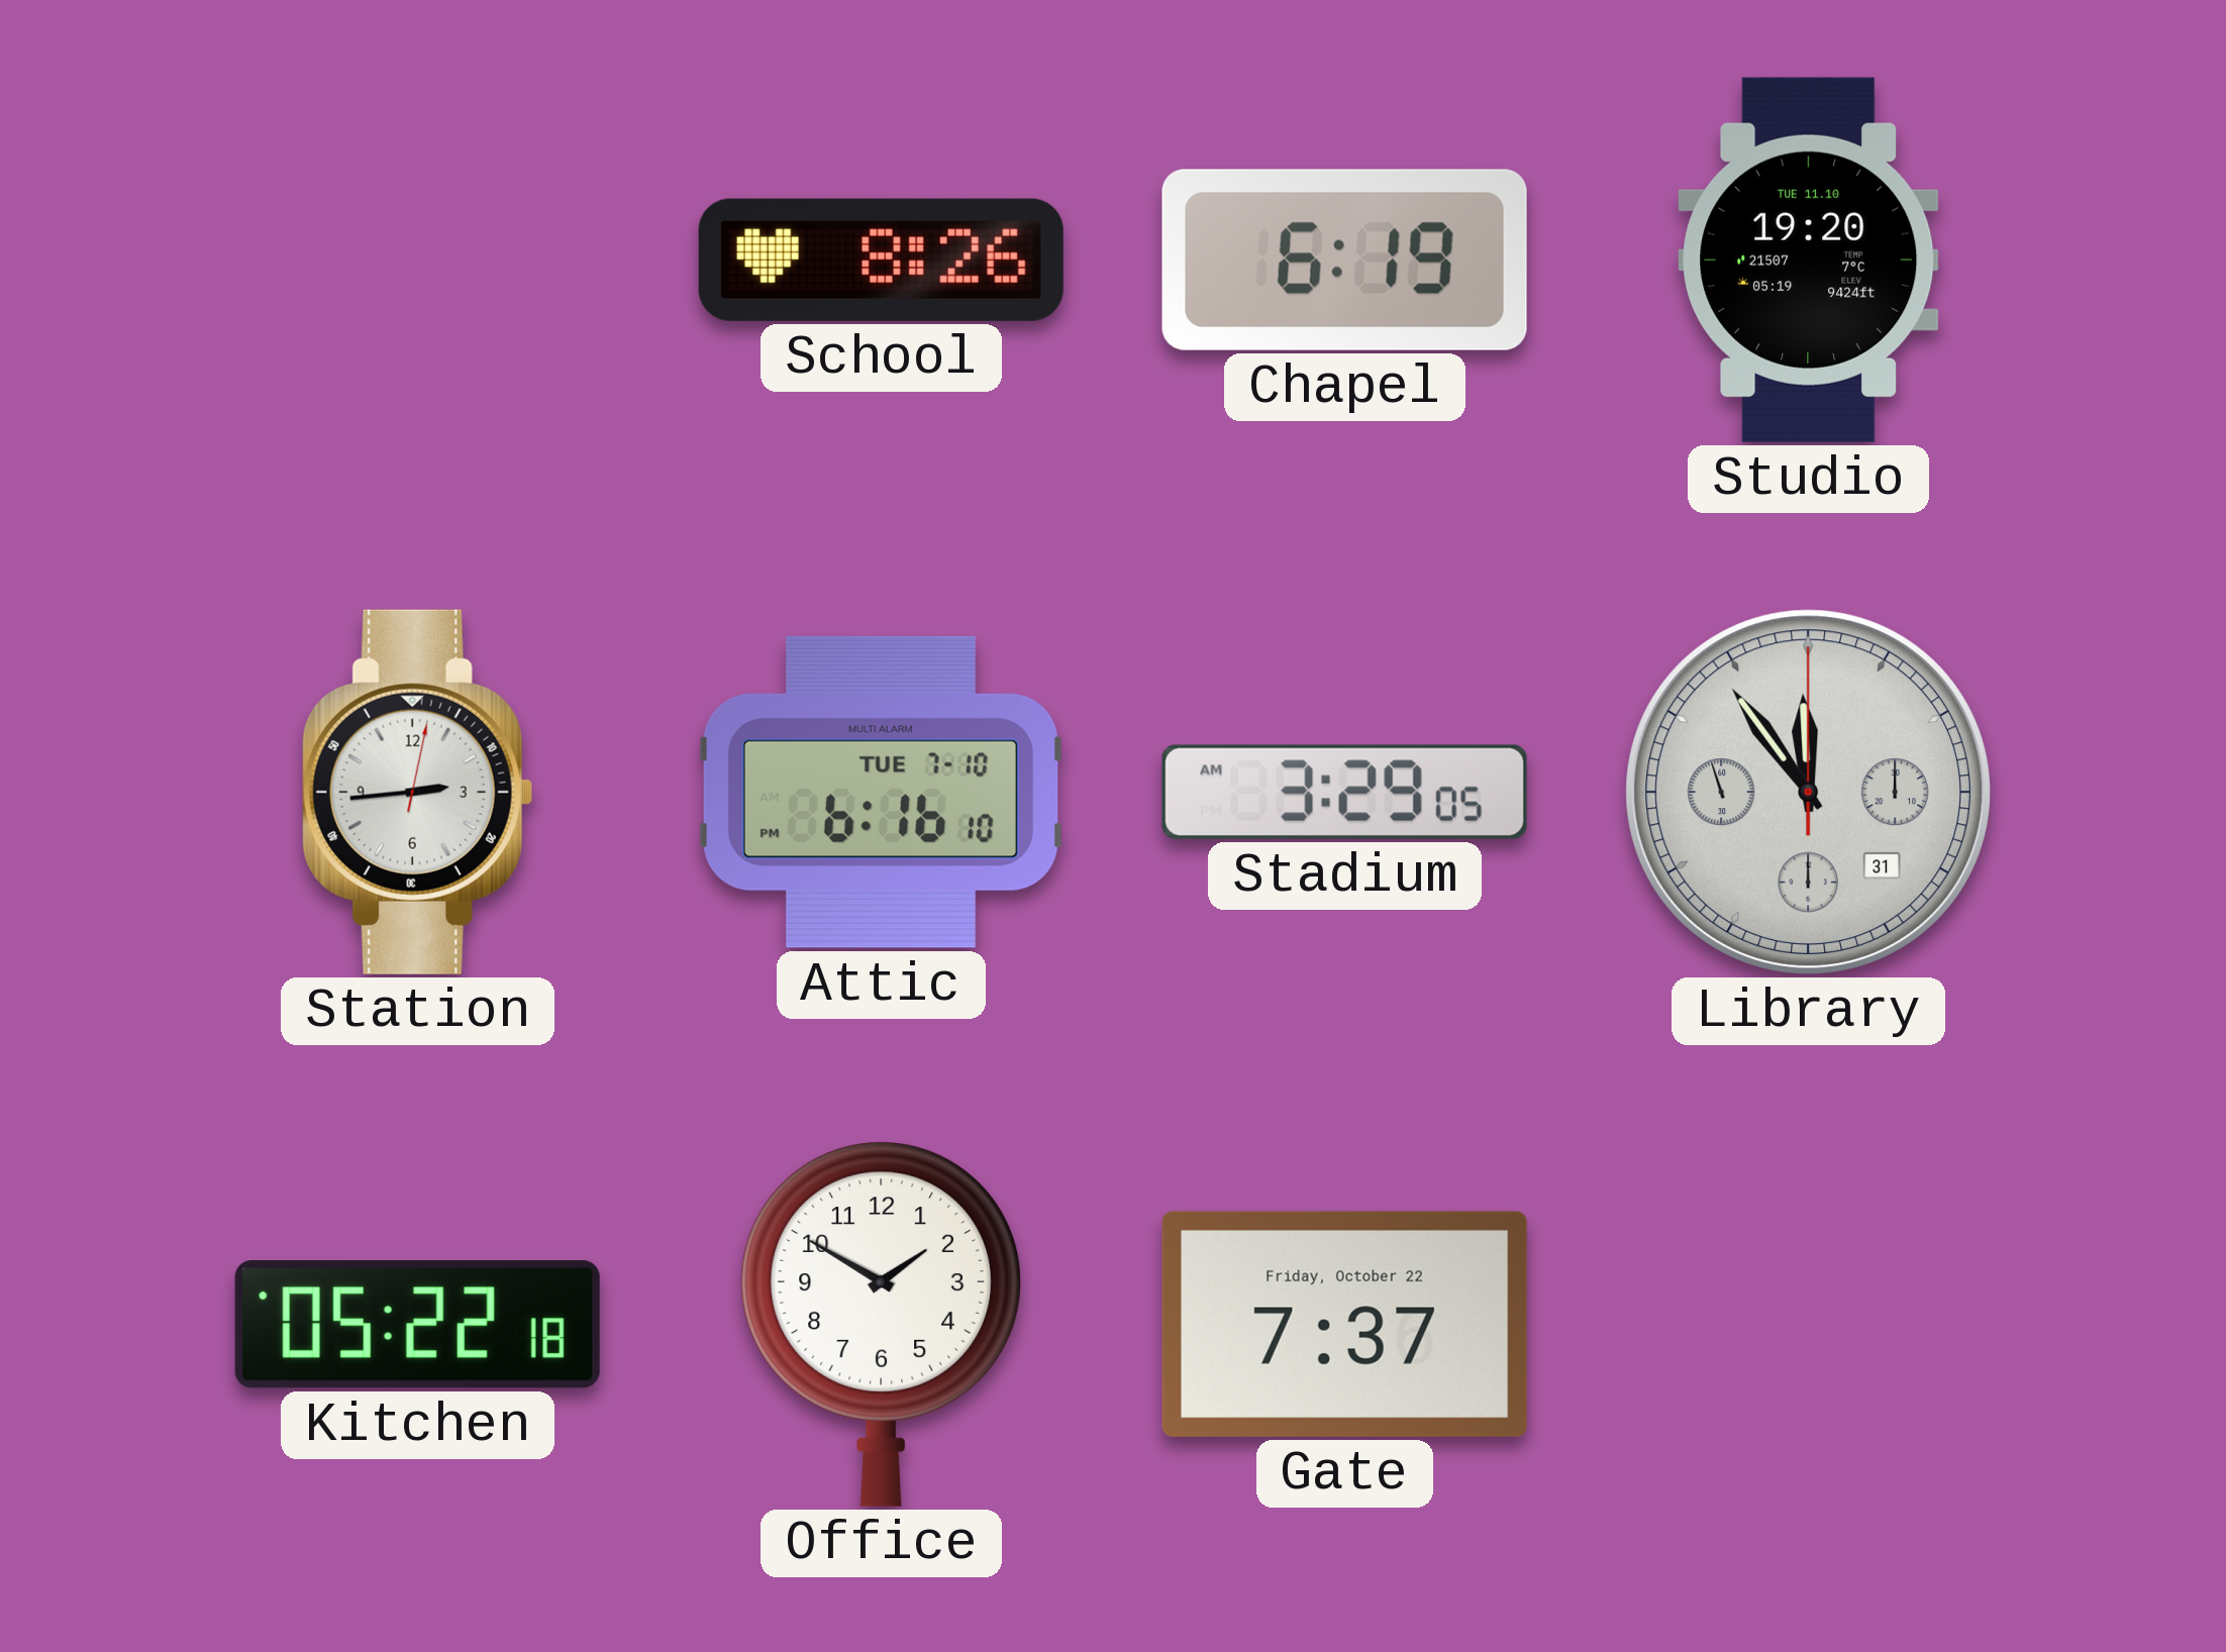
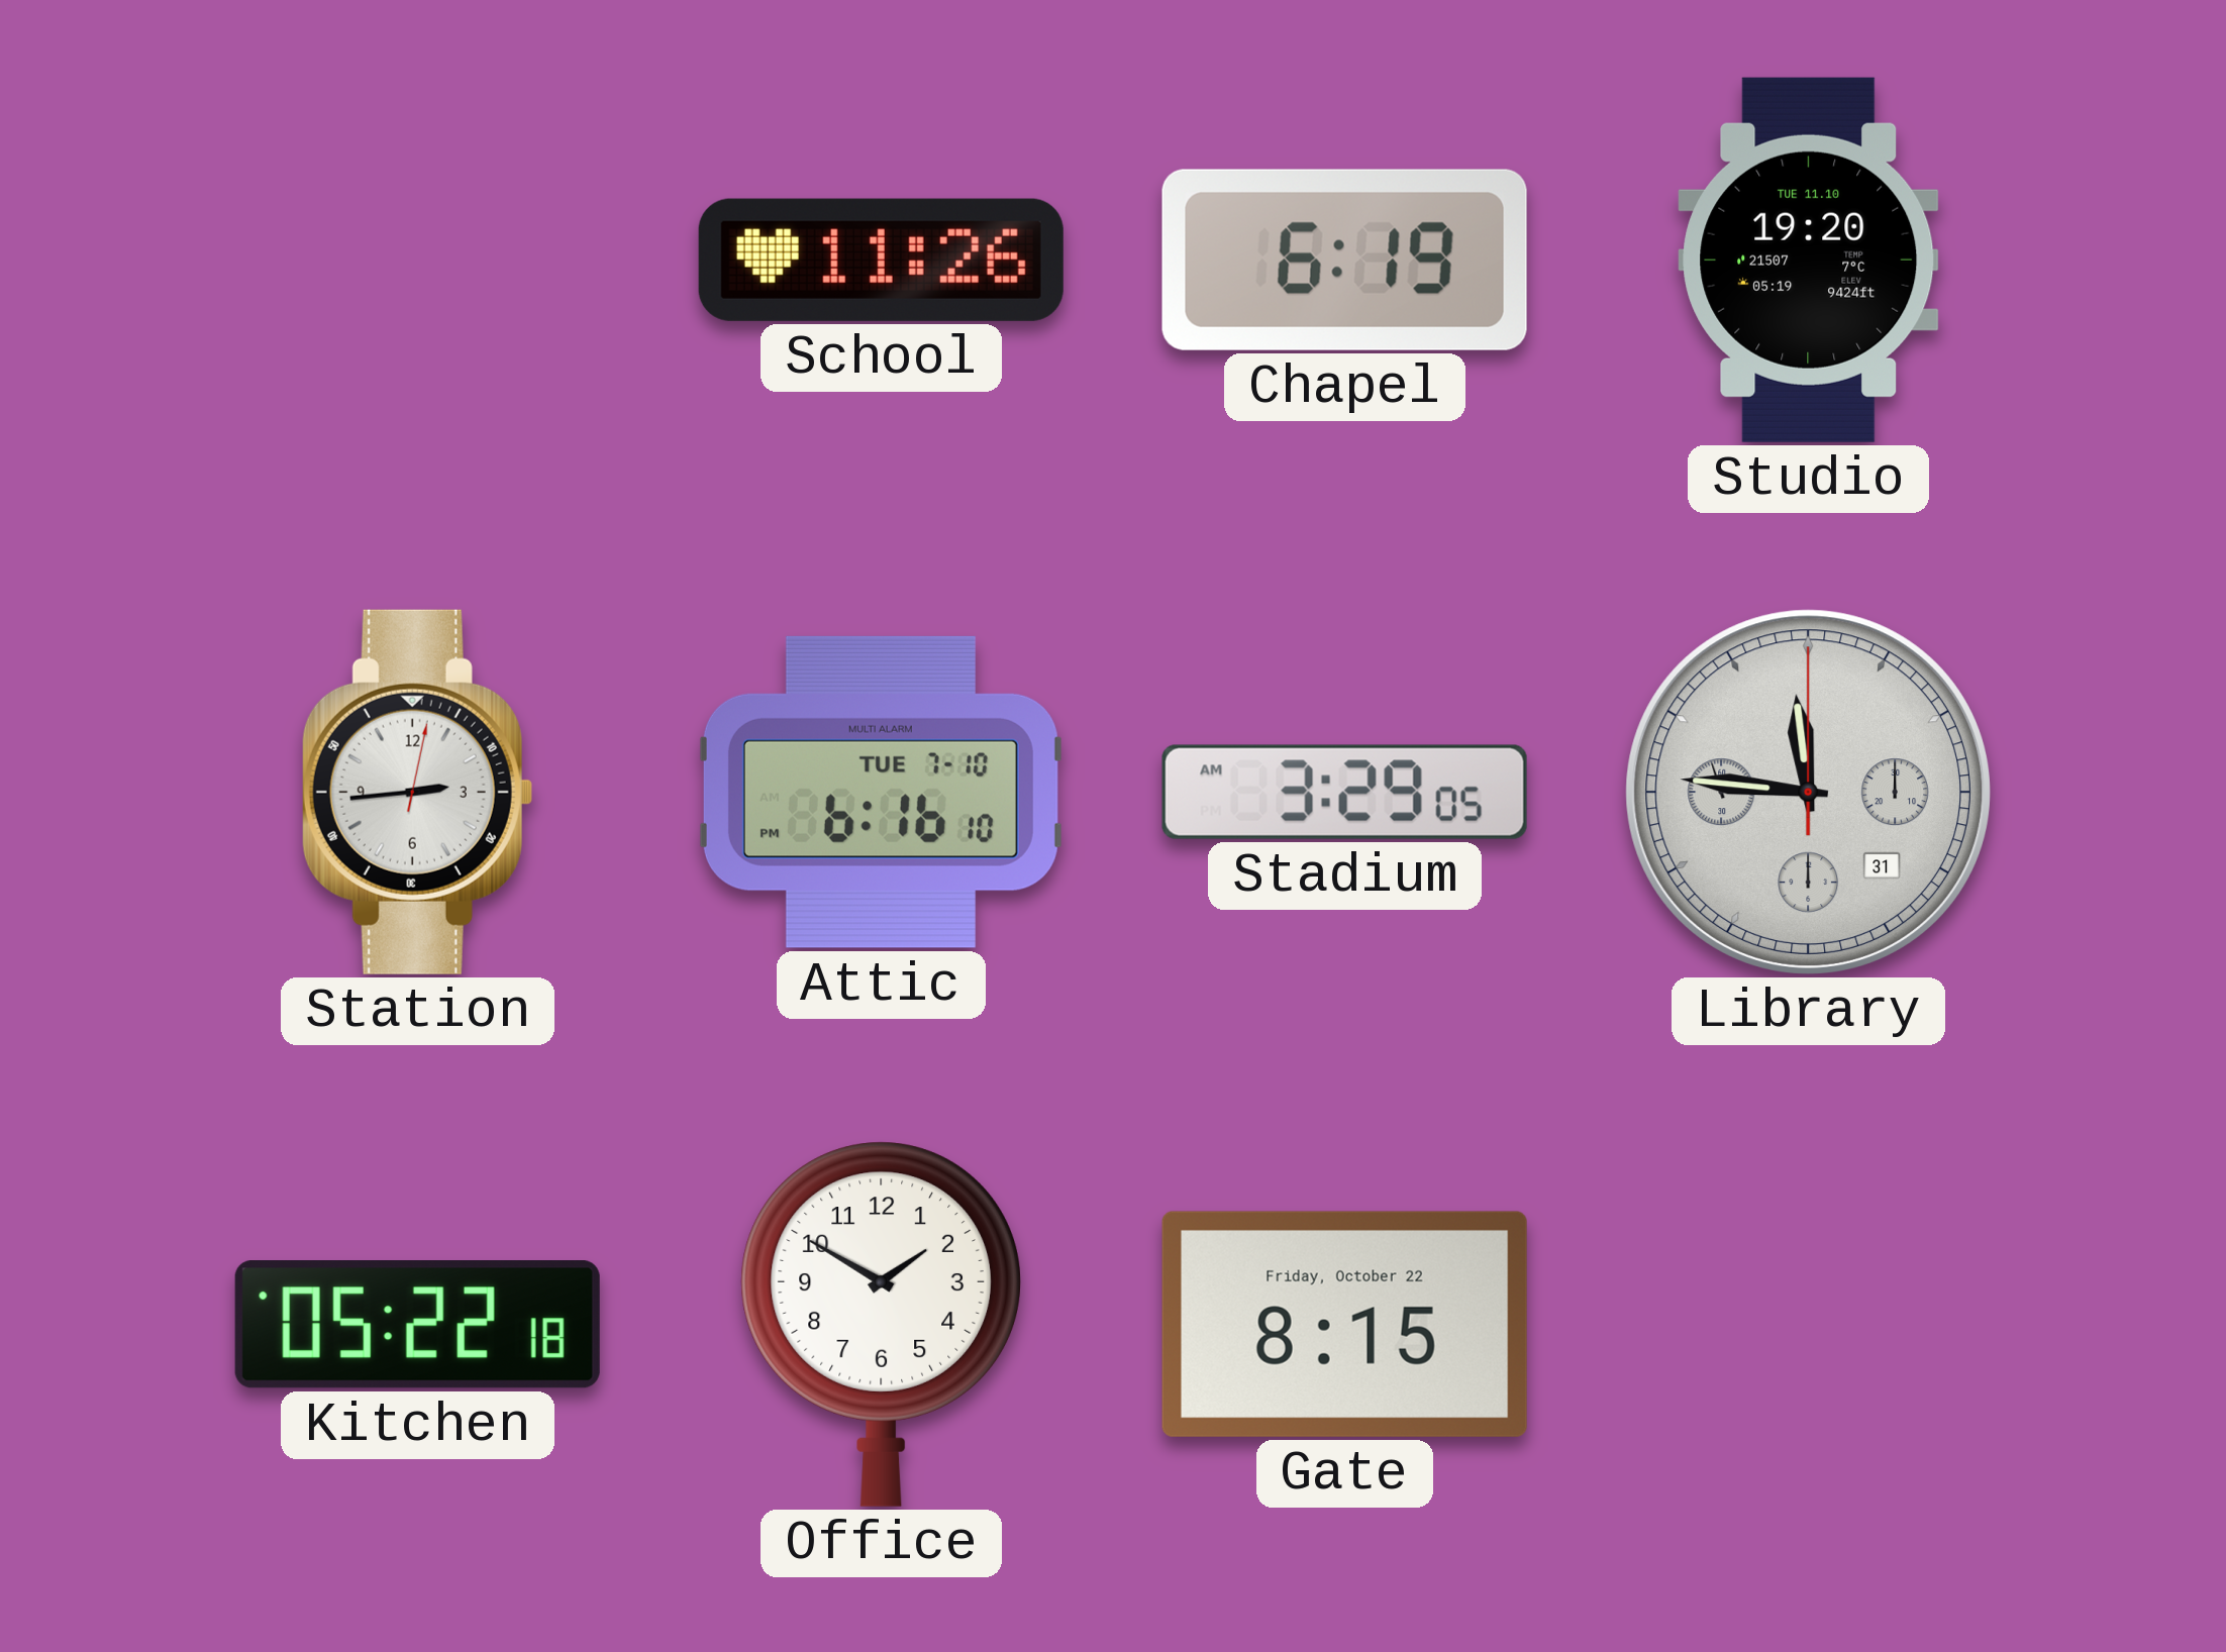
School: 8:26 -> 11:26 (881, 260)
Library: 11:53 -> 11:45 (1808, 792)
Gate: 7:37 -> 8:15 (1344, 1324)
